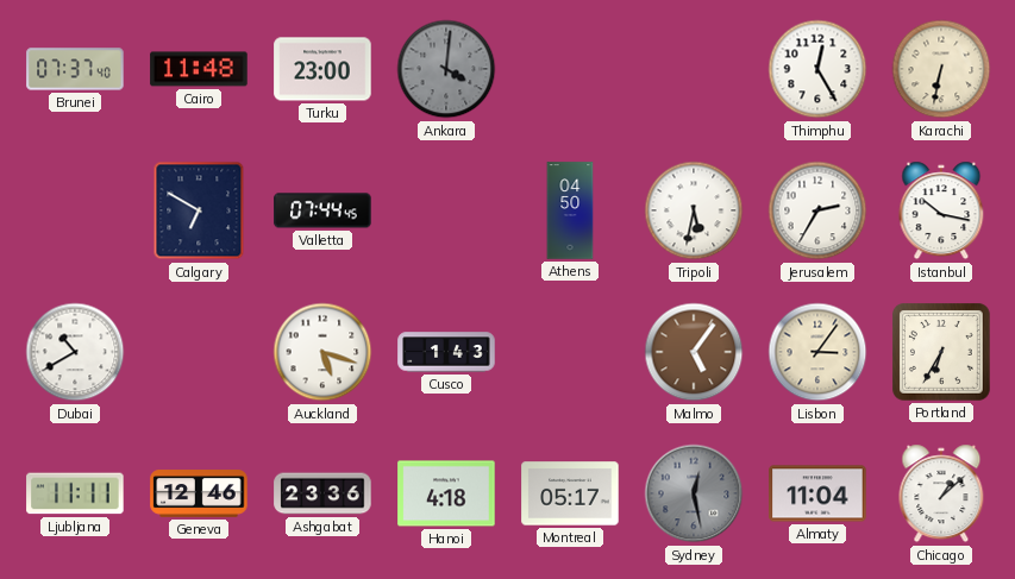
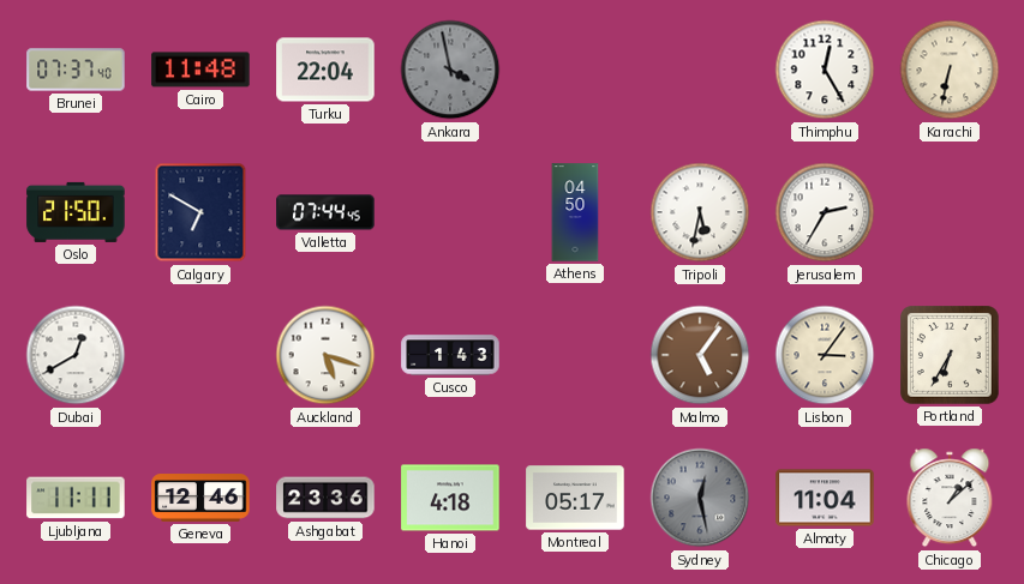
Turku: 23:00 -> 22:04 (325, 70)
Ankara: 4:01 -> 3:58 (450, 70)
Oslo: none -> 21:50 (76, 212)
Istanbul: 10:17 -> none (941, 210)
Dubai: 10:40 -> 12:40 (76, 355)
